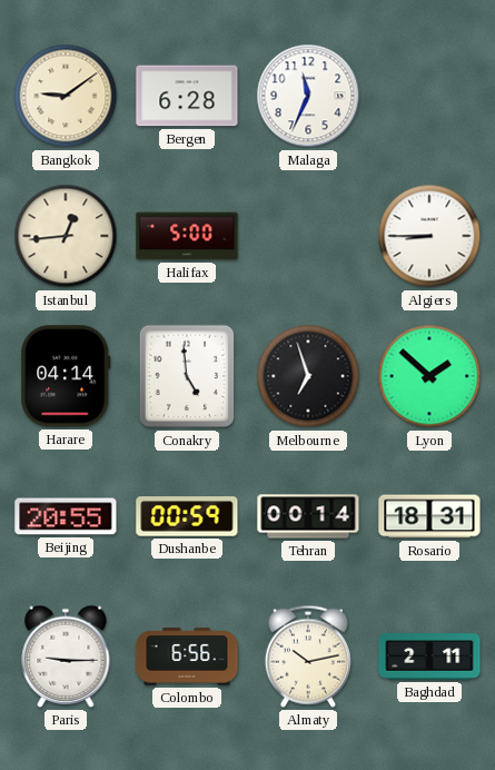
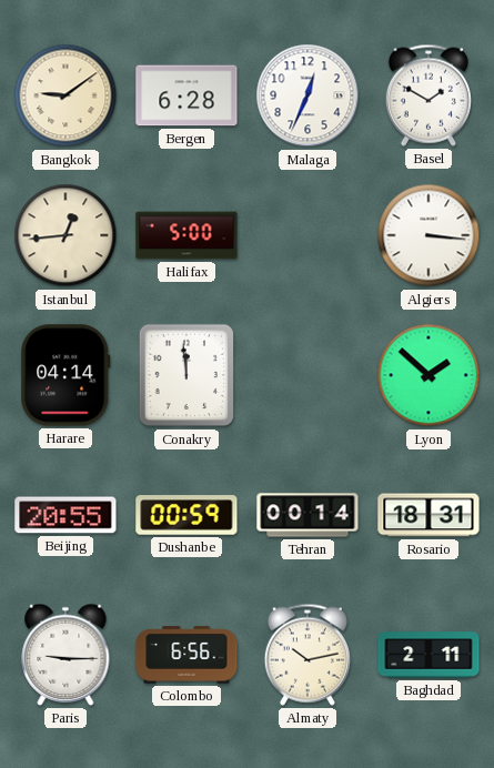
Malaga: 11:34 -> 12:34 (308, 95)
Basel: none -> 1:50 (429, 95)
Algiers: 8:45 -> 3:16 (429, 235)
Conakry: 4:59 -> 11:59 (185, 375)
Melbourne: 6:57 -> none (308, 376)
